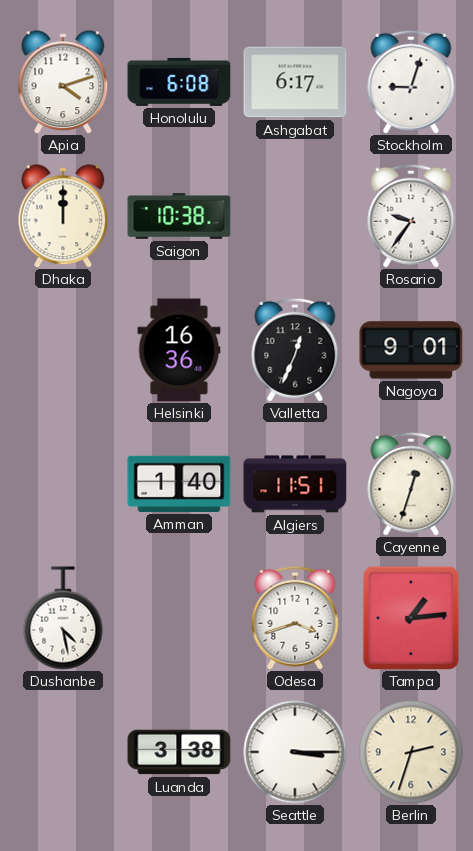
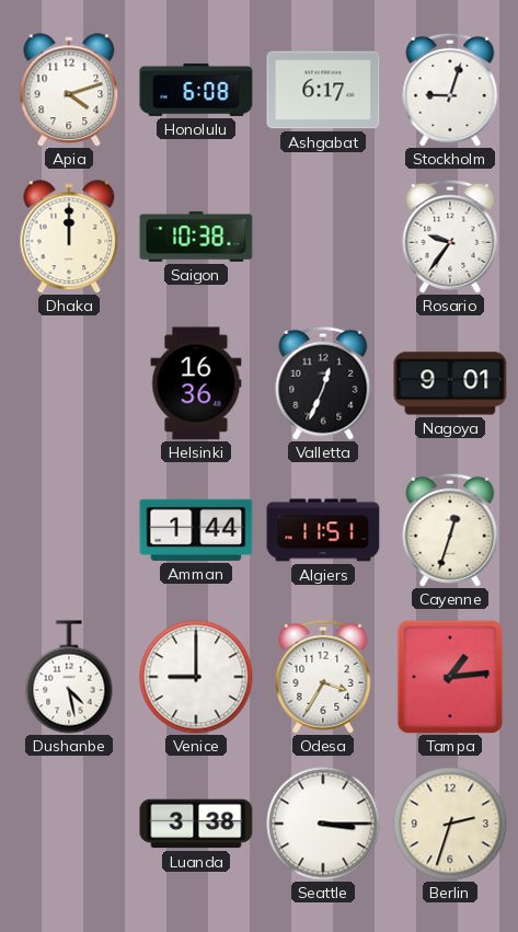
Amman: 1:40 -> 1:44 (196, 530)
Venice: none -> 9:00 (196, 677)
Odesa: 3:42 -> 3:35 (323, 677)
